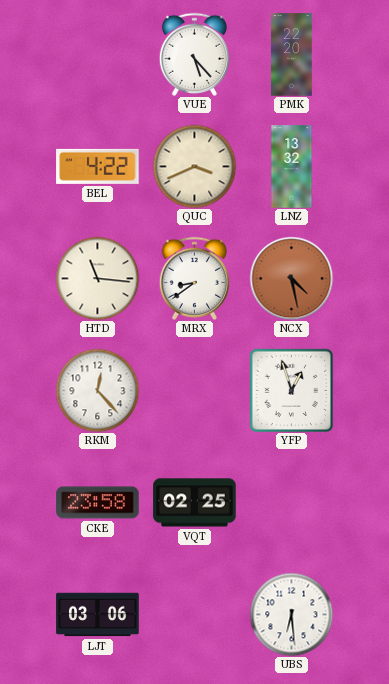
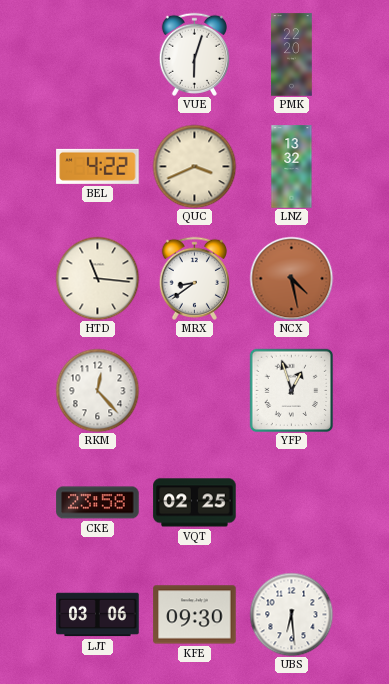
VUE: 5:23 -> 6:03 (194, 54)
KFE: none -> 09:30 (195, 615)
